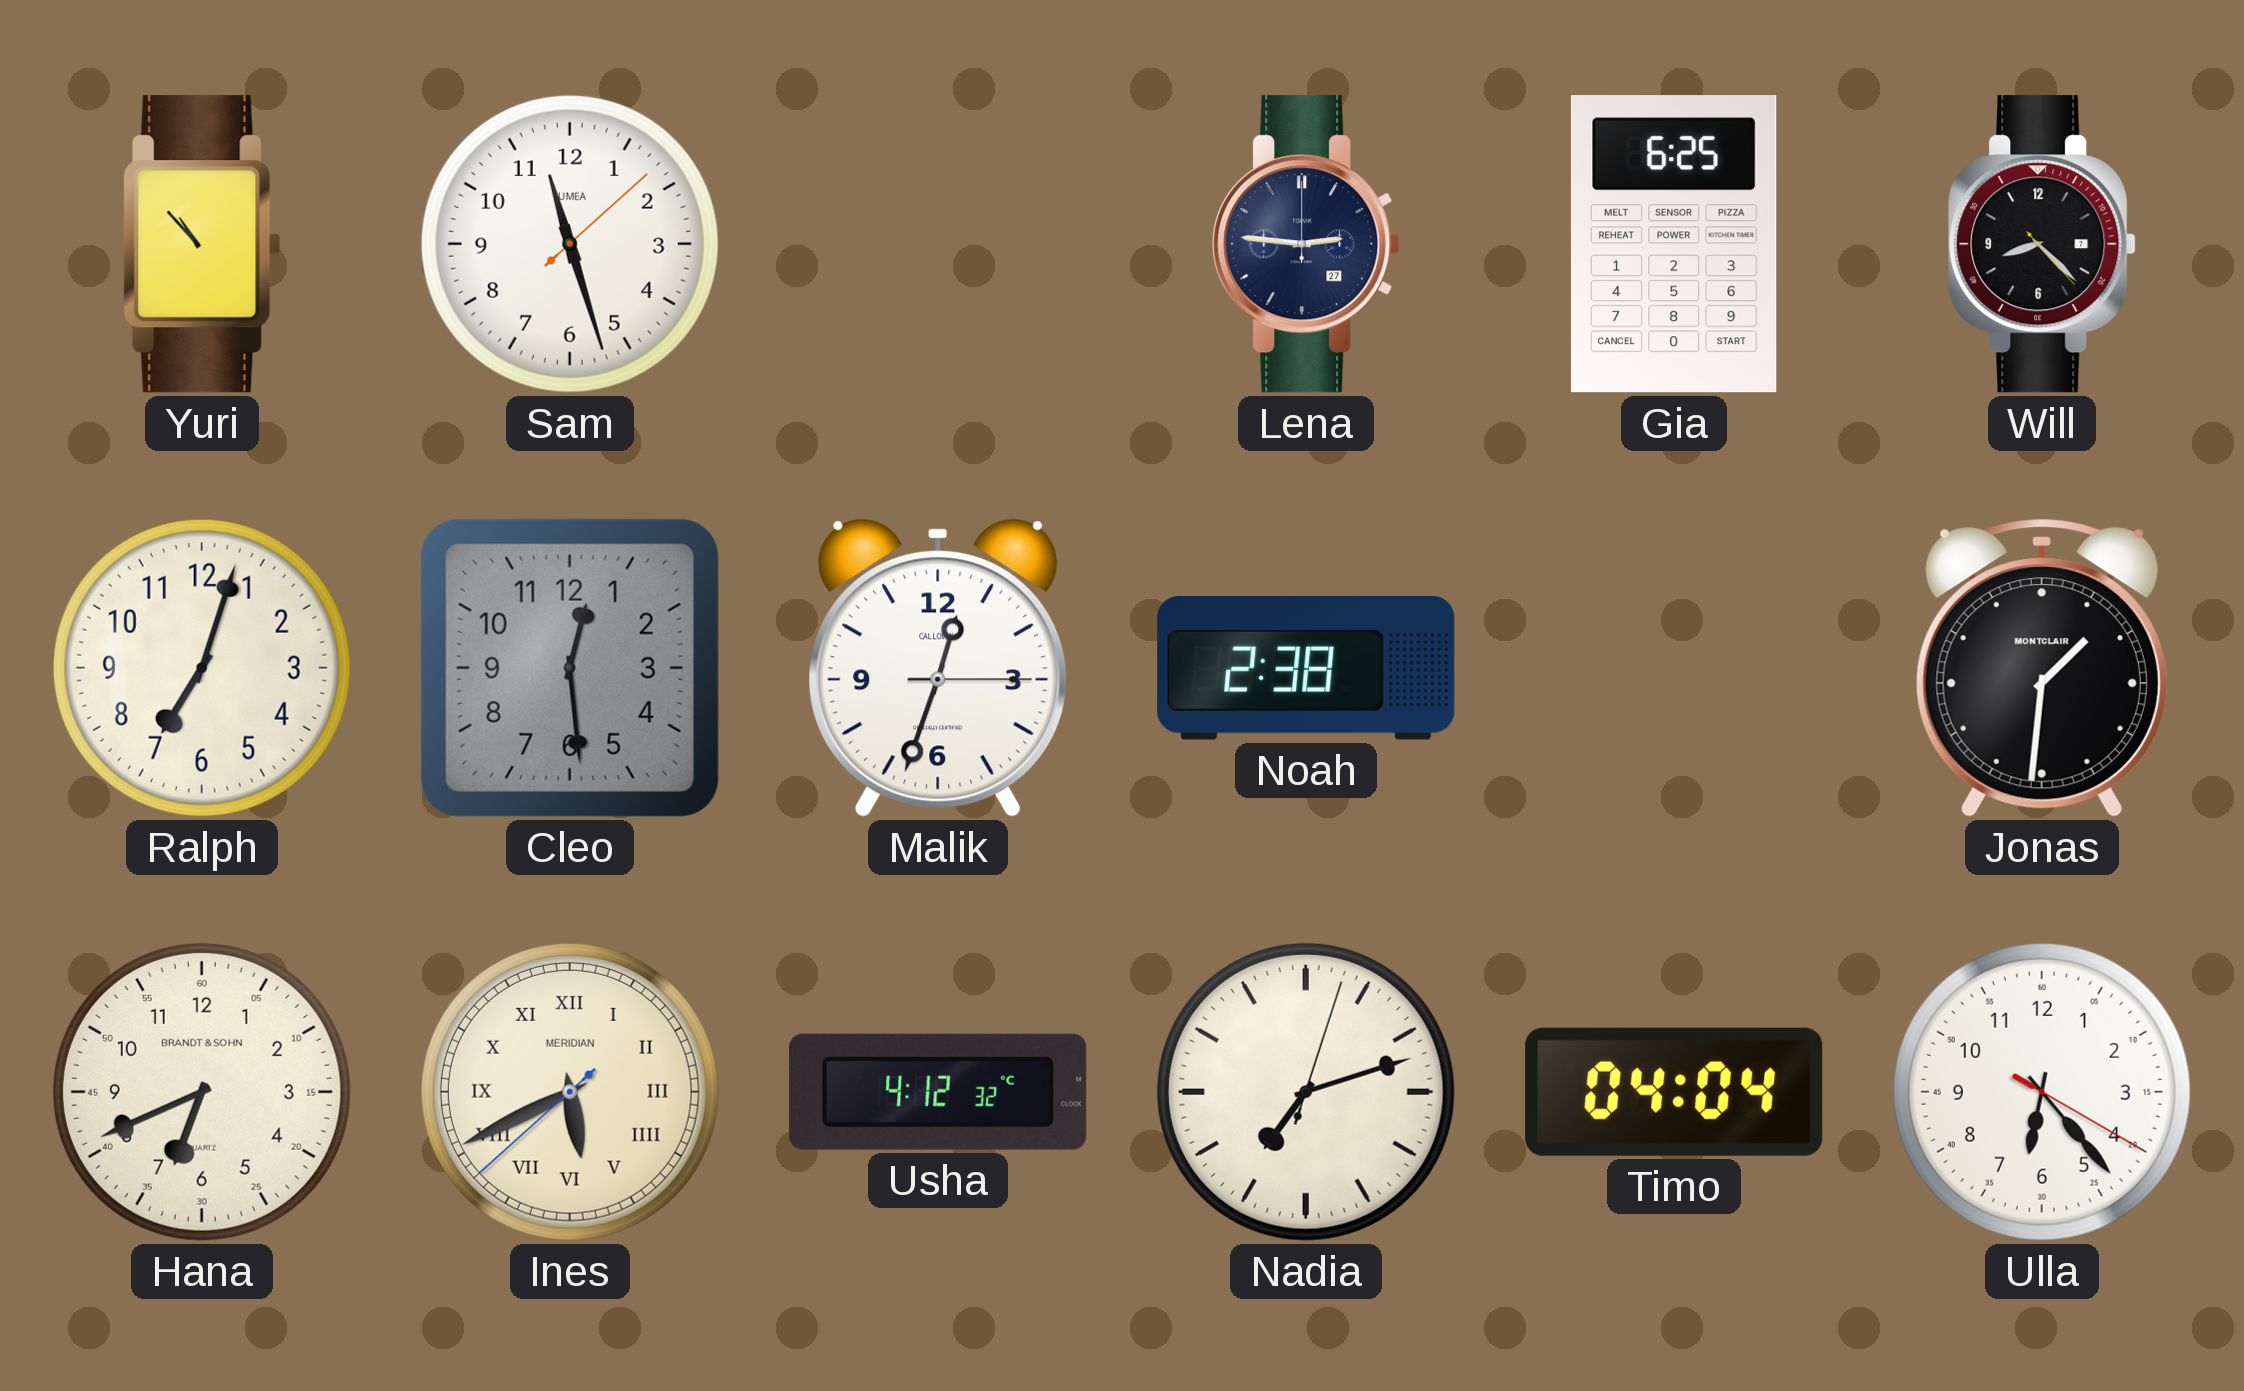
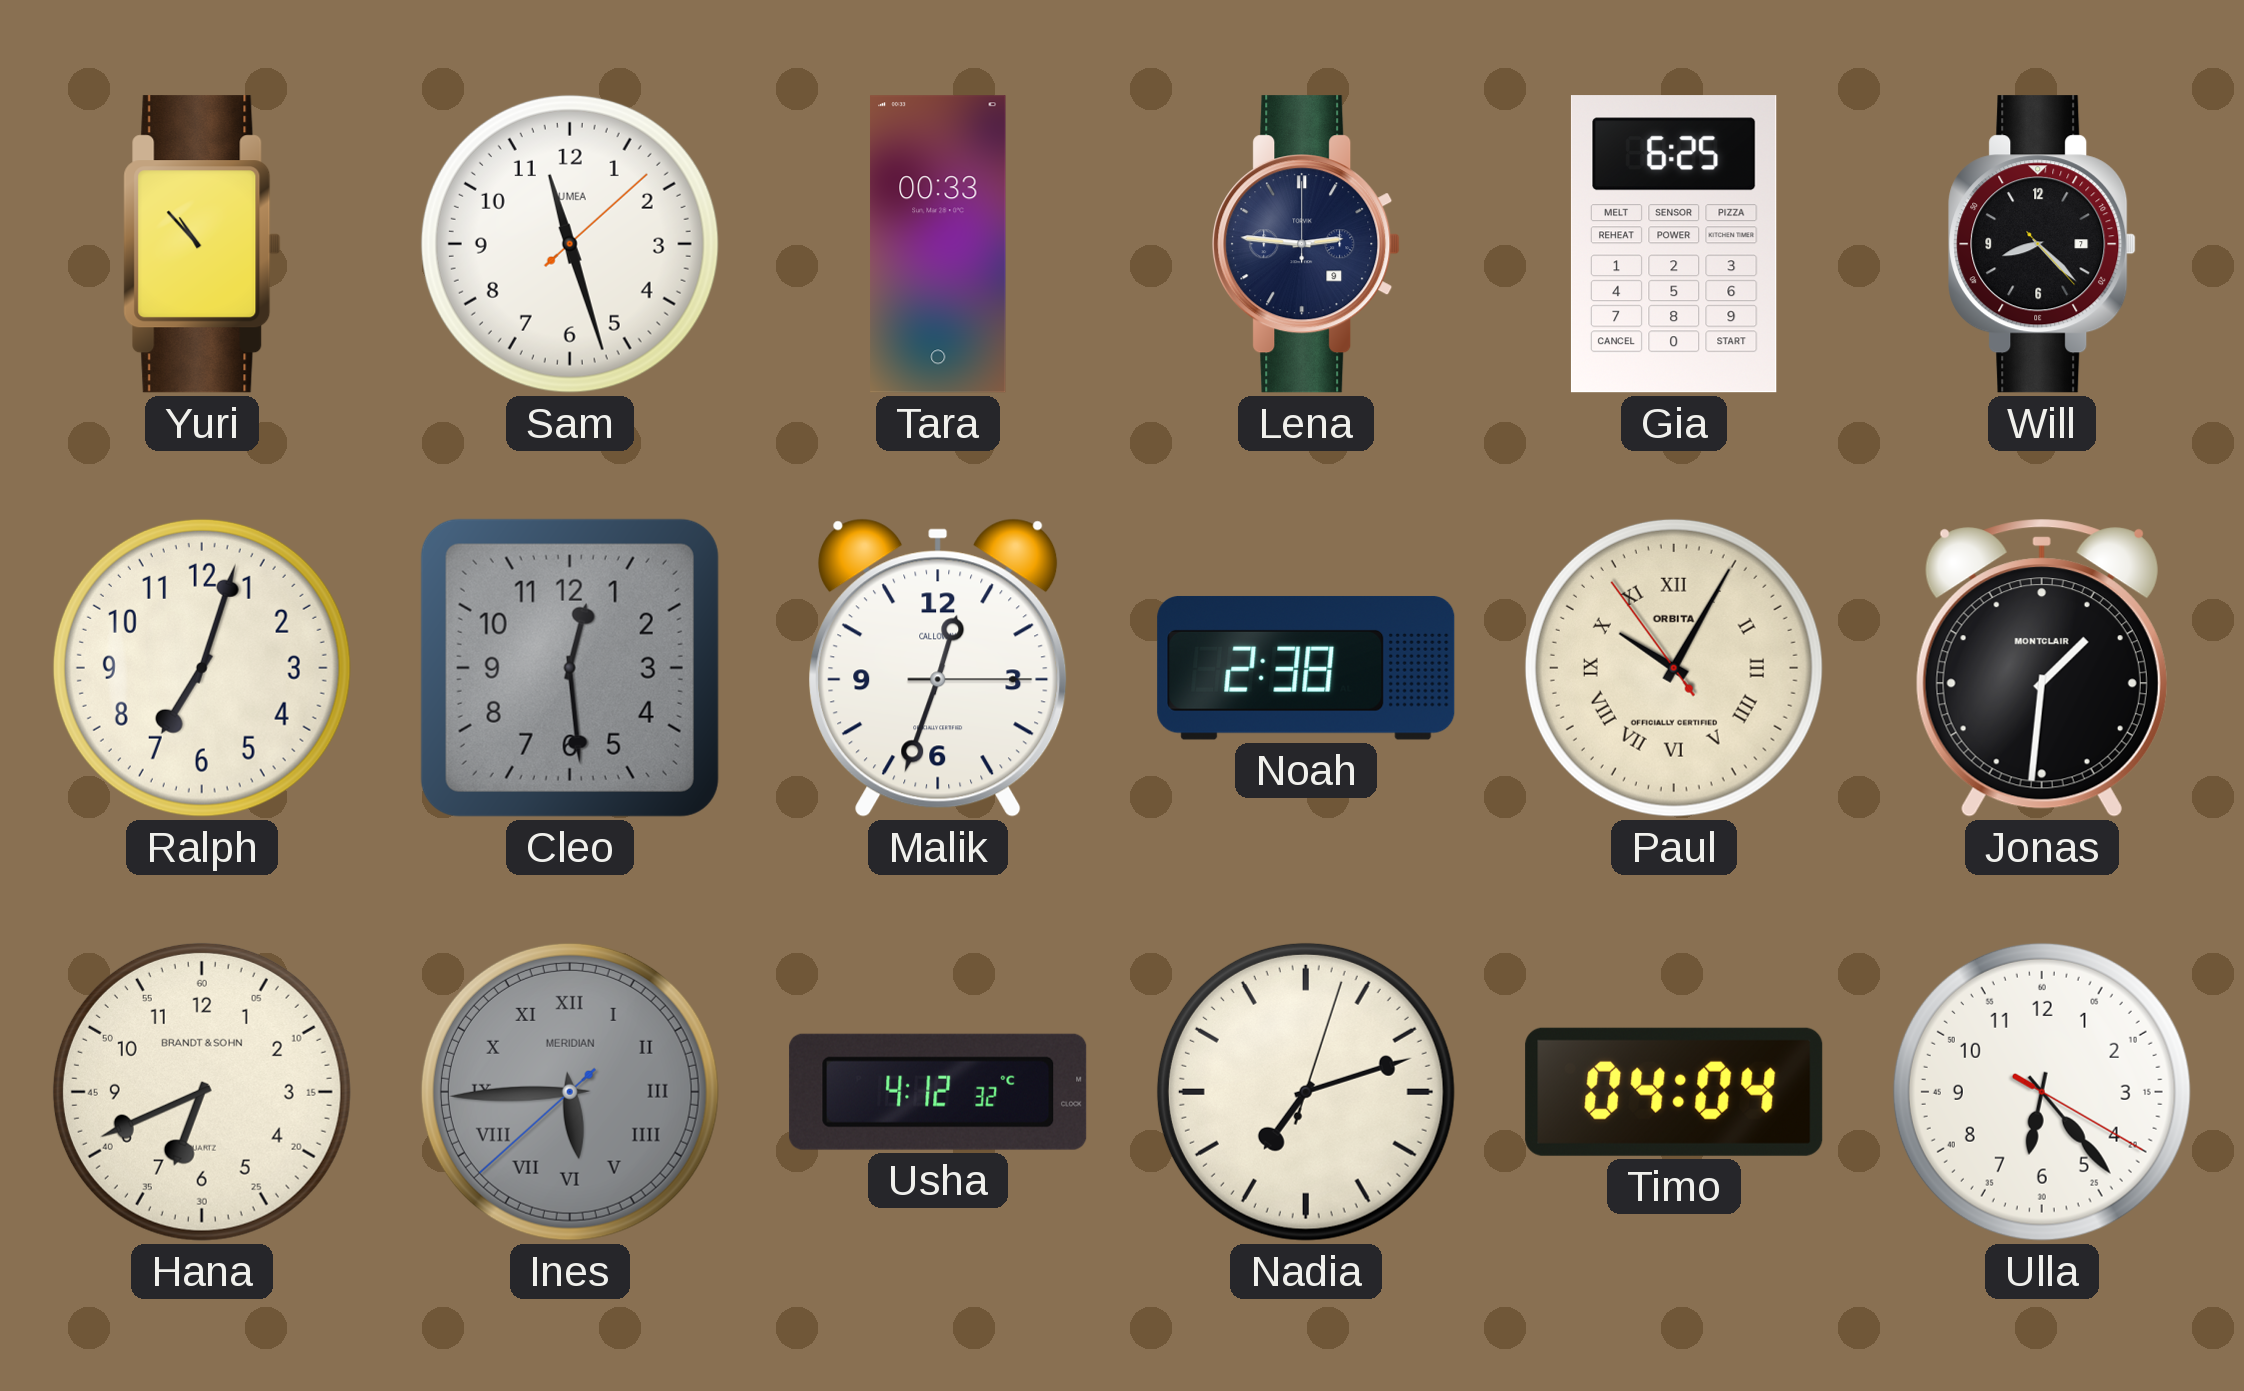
Tara: none -> 00:33 (938, 244)
Lena date: 27 -> 9 (1306, 244)
Paul: none -> 10:04 (1674, 668)
Ines: 5:40 -> 5:44 (570, 1092)
Ines dial: cream -> grey (570, 1092)
